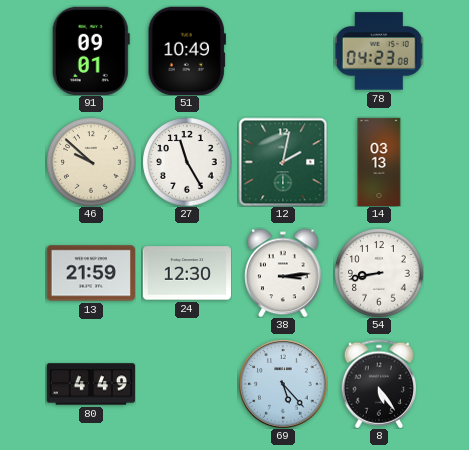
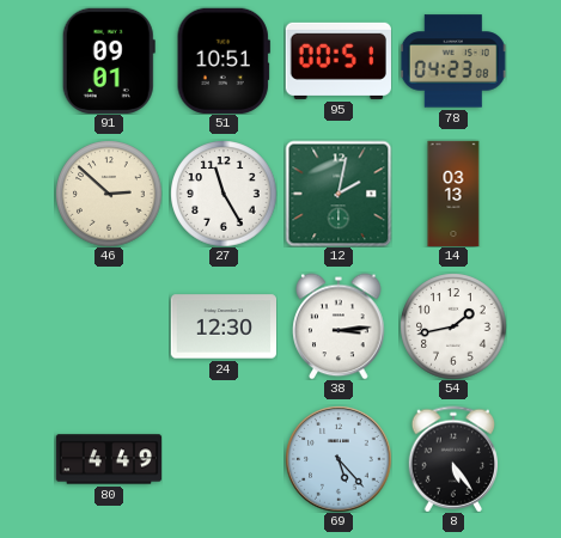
51: 10:49 -> 10:51 (224, 61)
95: none -> 00:51 (339, 61)
46: 9:52 -> 2:52 (109, 194)
13: 21:59 -> none (90, 273)
54: 8:43 -> 1:43 (453, 326)
